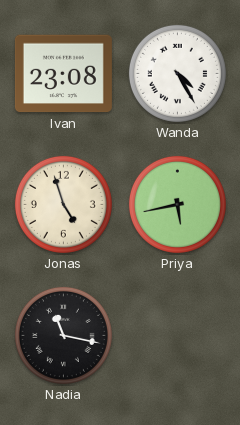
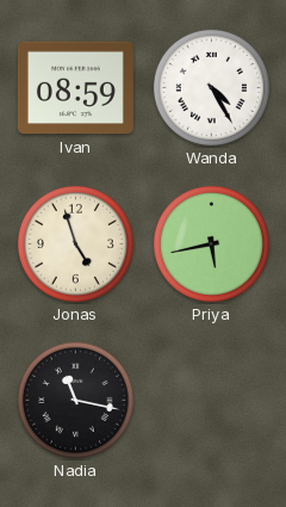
Ivan: 23:08 -> 08:59 (75, 88)
